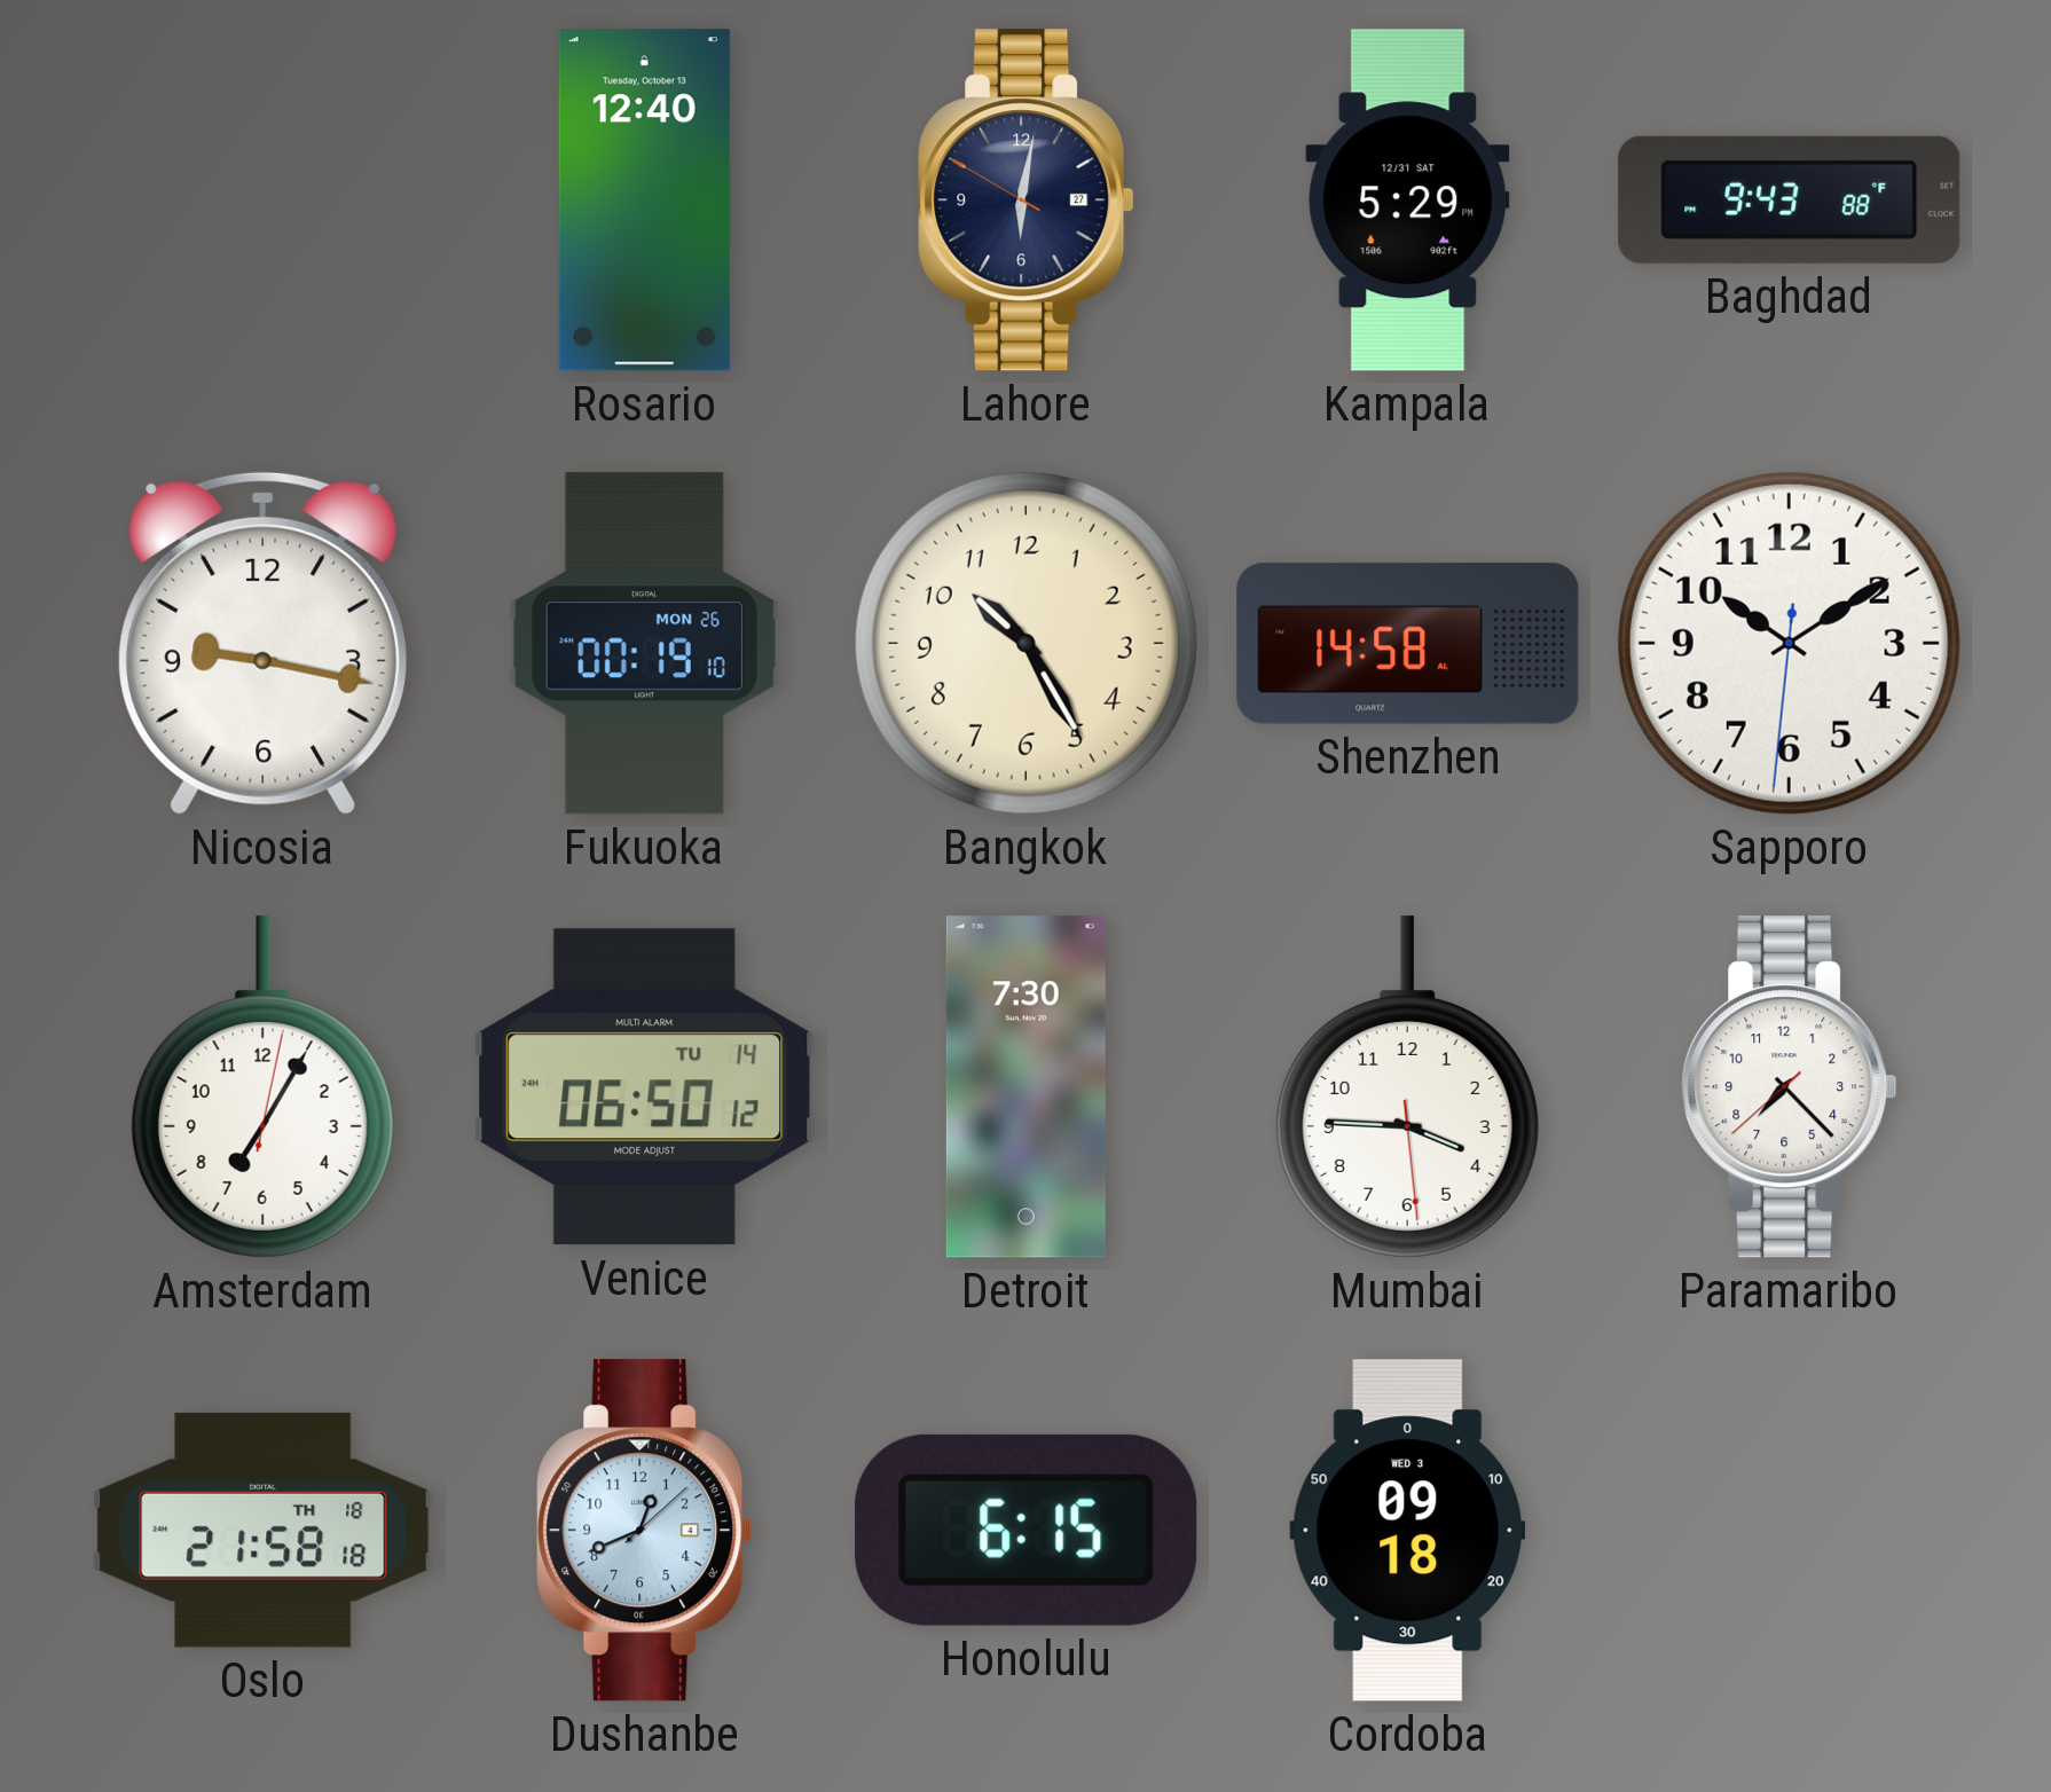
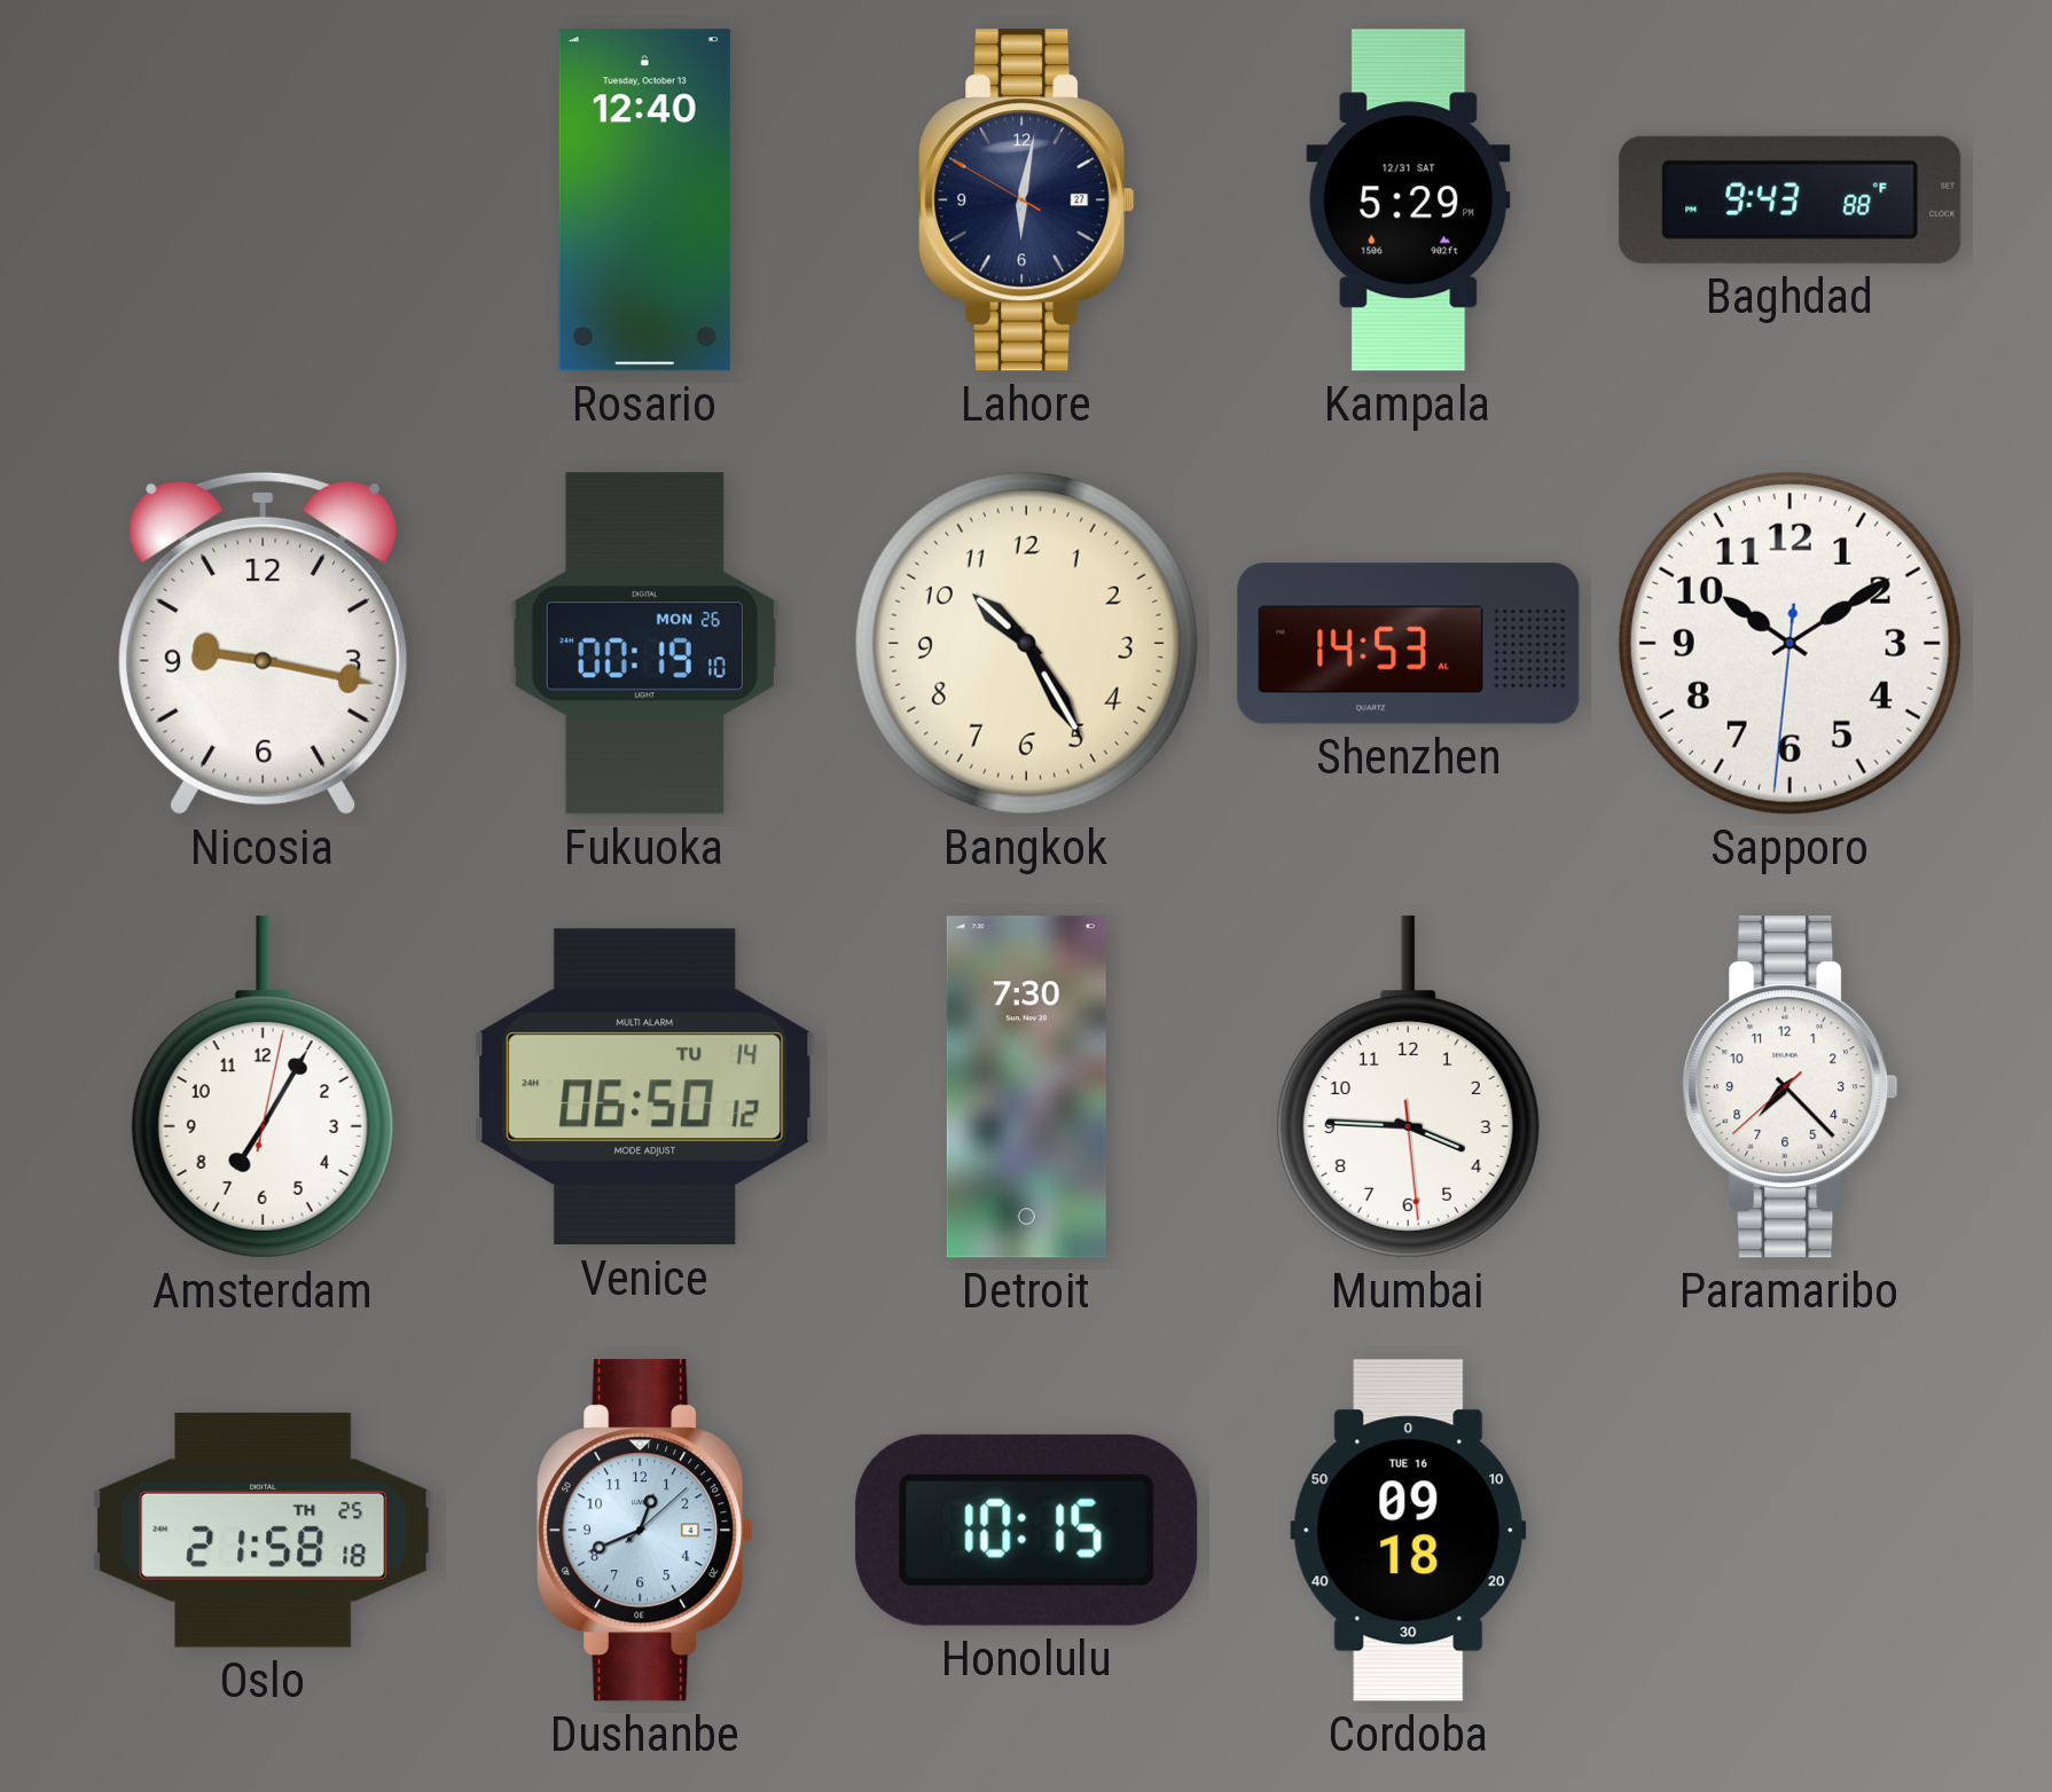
Shenzhen: 14:58 -> 14:53 (1409, 644)
Oslo date: TH 18 -> TH 25 (264, 1530)
Honolulu: 6:15 -> 10:15 (1027, 1530)
Cordoba date: WED 3 -> TUE 16 (1409, 1531)
